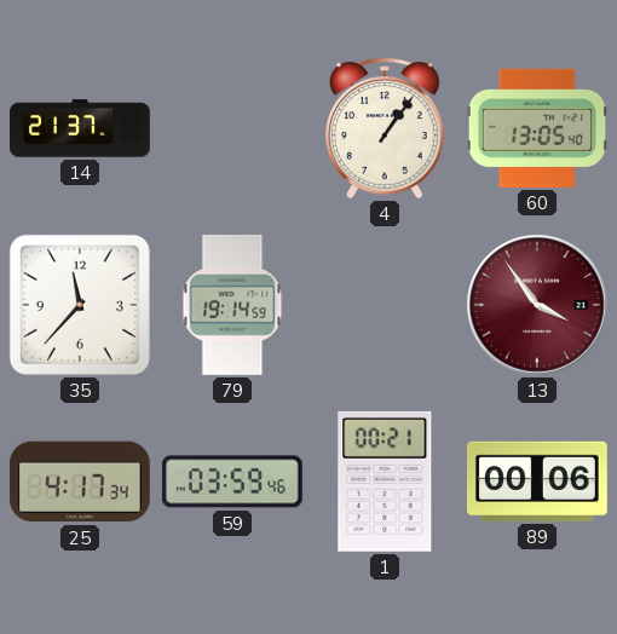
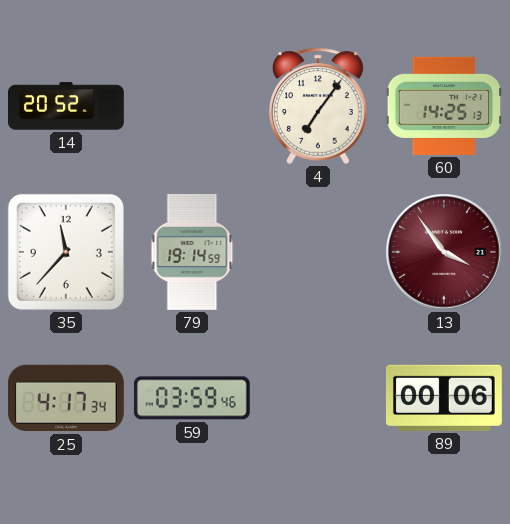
14: 21:37 -> 20:52 (67, 106)
4: 1:06 -> 7:06 (318, 106)
60: 13:05 -> 14:25 (444, 106)
1: 00:21 -> none (385, 482)
